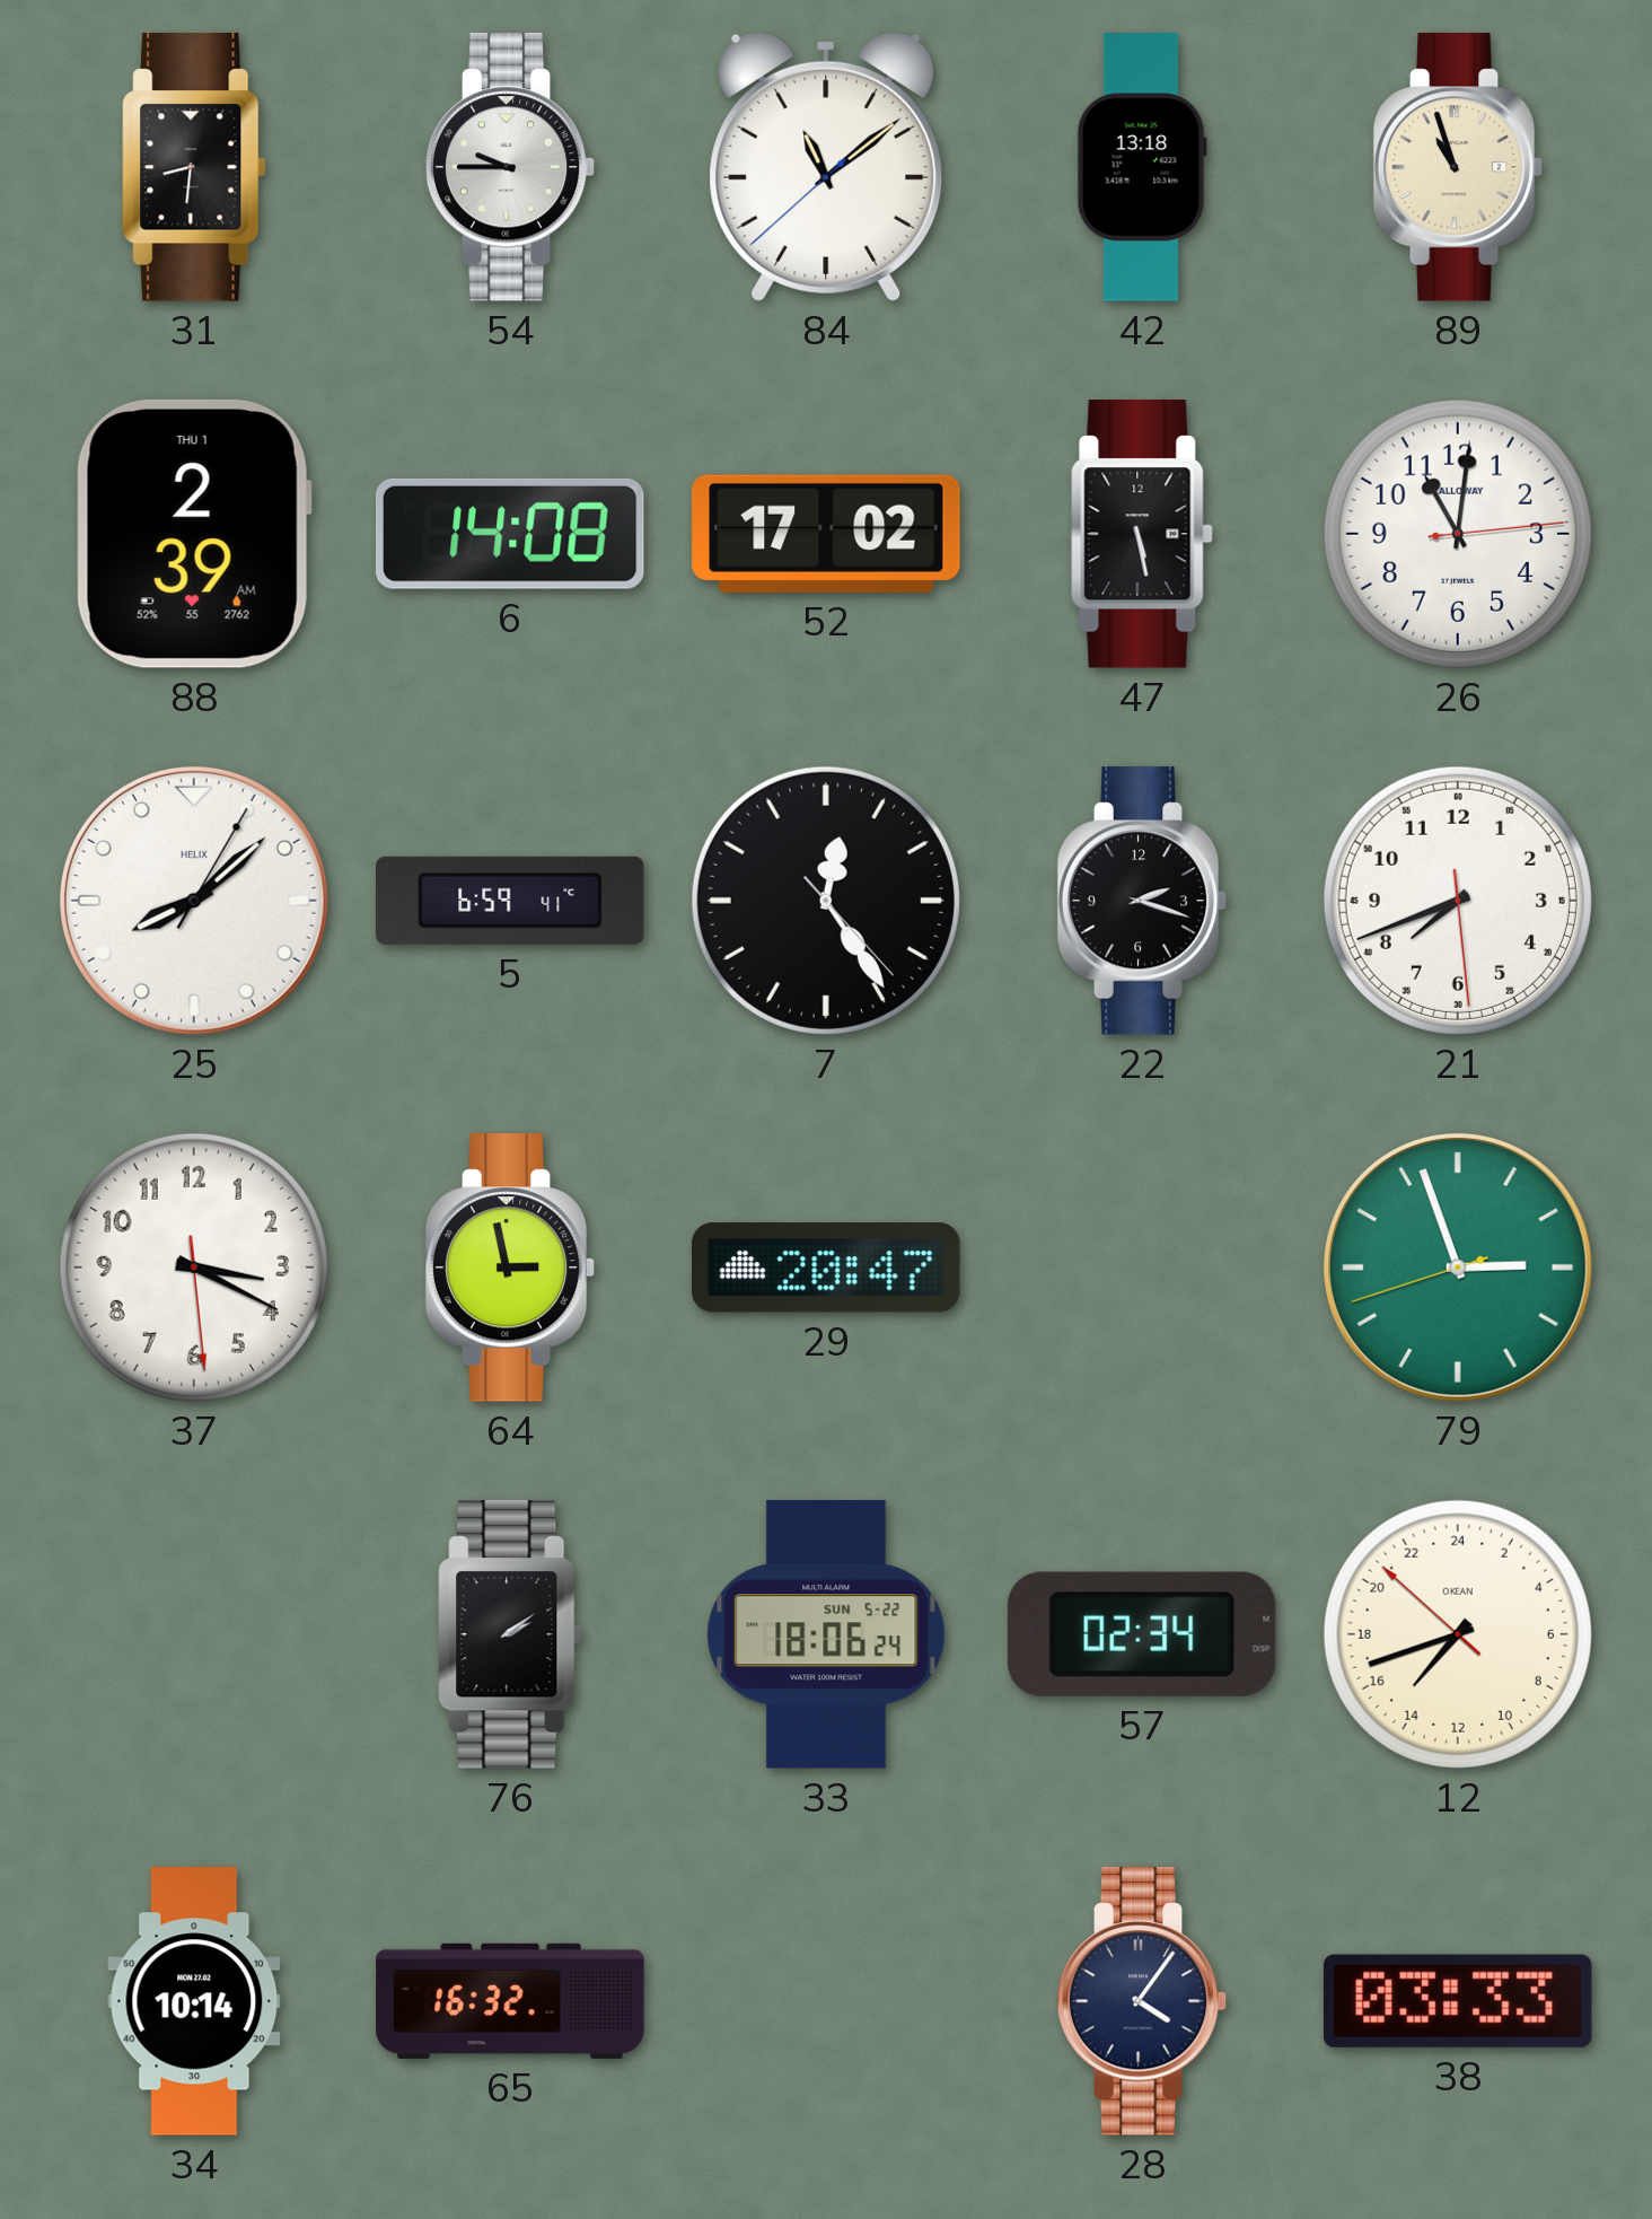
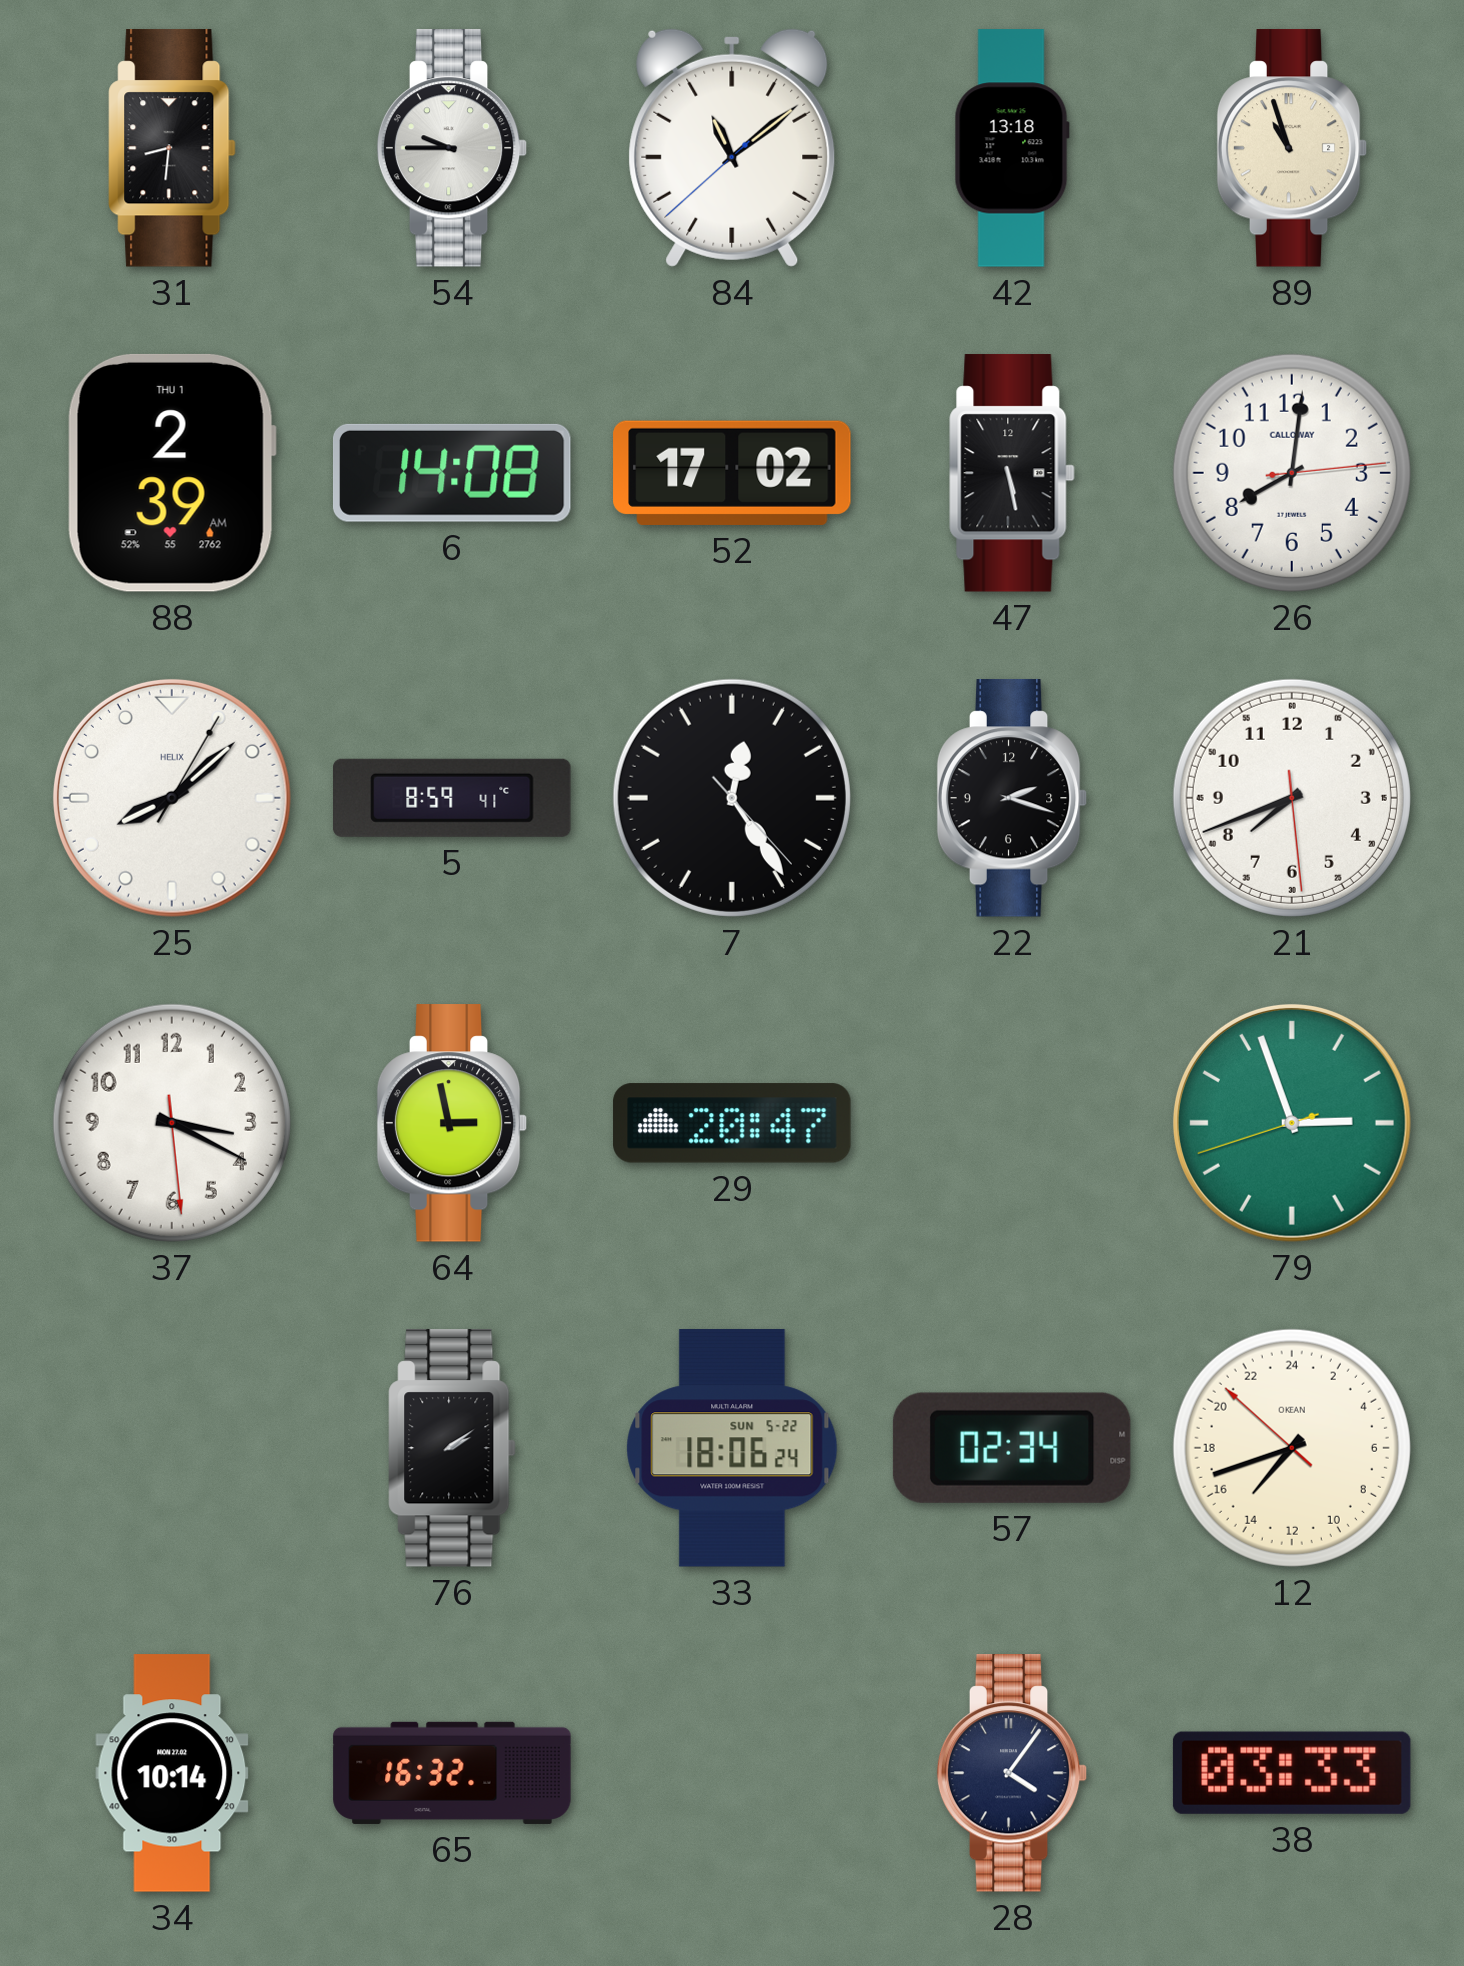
26: 11:01 -> 8:01 (1292, 473)
5: 6:59 -> 8:59 (453, 798)
